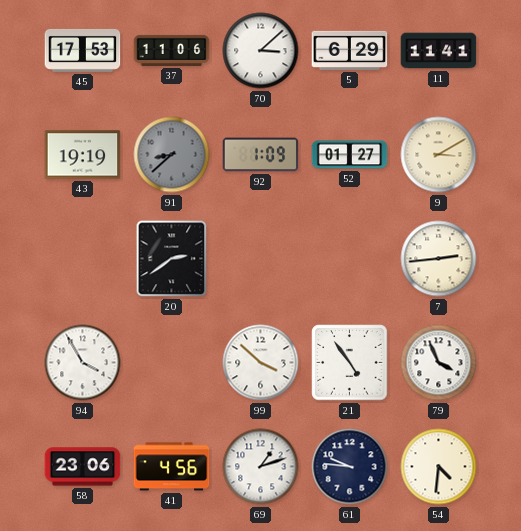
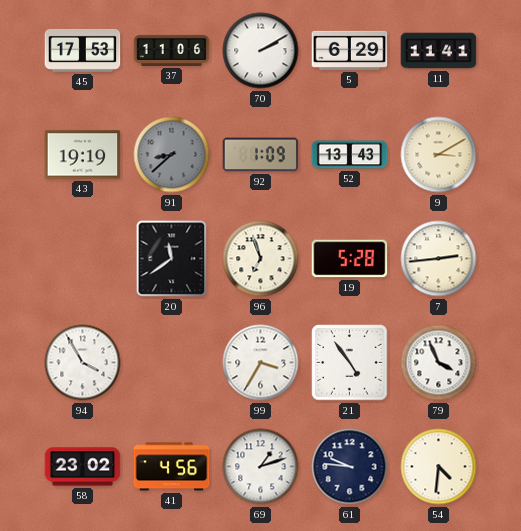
70: 3:08 -> 2:10 (261, 51)
52: 01:27 -> 13:43 (350, 155)
20: 2:39 -> 11:39 (172, 259)
96: none -> 6:57 (261, 259)
19: none -> 5:28 (350, 259)
99: 3:52 -> 3:35 (261, 363)
58: 23:06 -> 23:02 (83, 467)
